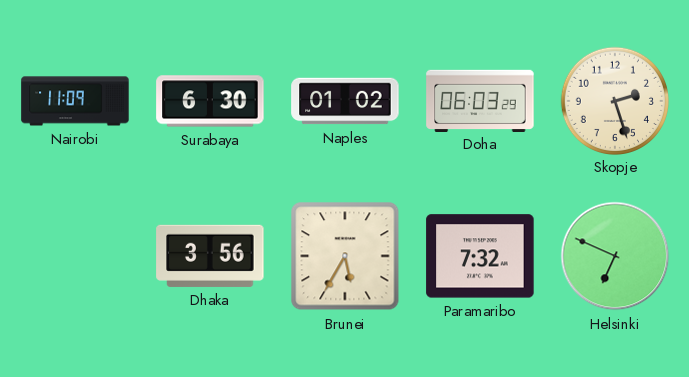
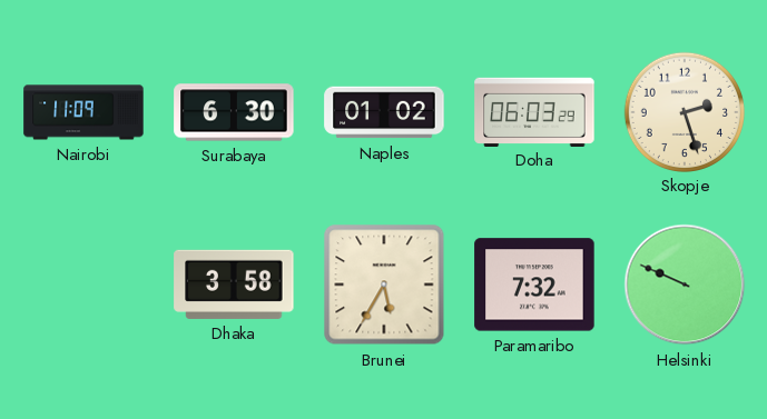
Dhaka: 3:56 -> 3:58 (234, 285)
Helsinki: 6:49 -> 9:49 (685, 285)
